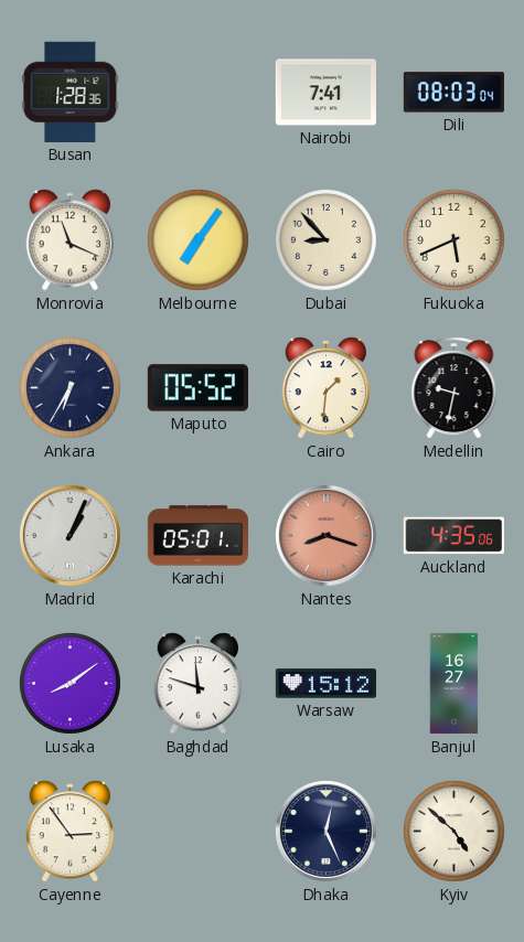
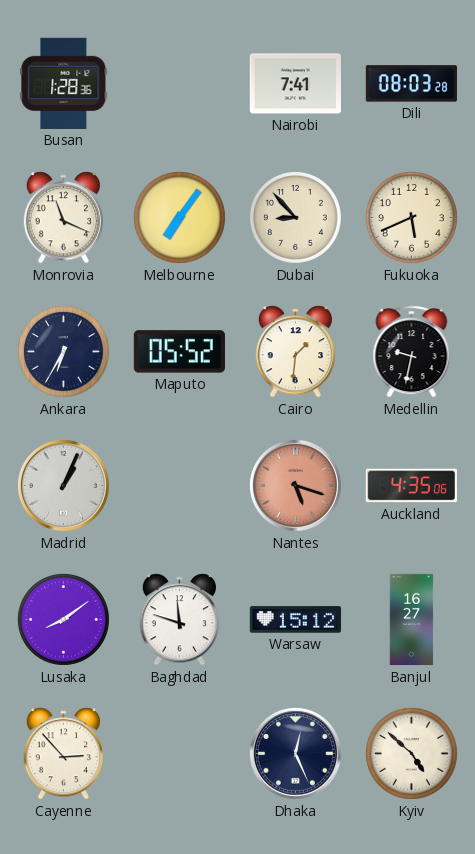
Dili: 08:03:04 -> 08:03:28 (411, 84)
Karachi: 05:01 -> none (197, 536)
Nantes: 8:18 -> 5:18 (295, 485)
Cayenne: 2:54 -> 2:53 (64, 754)
